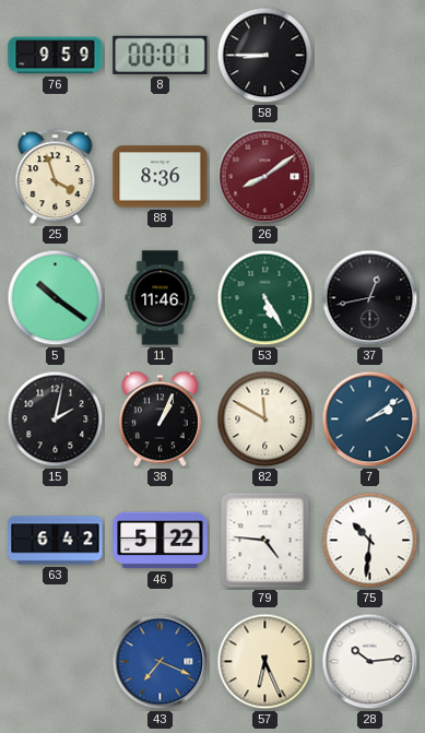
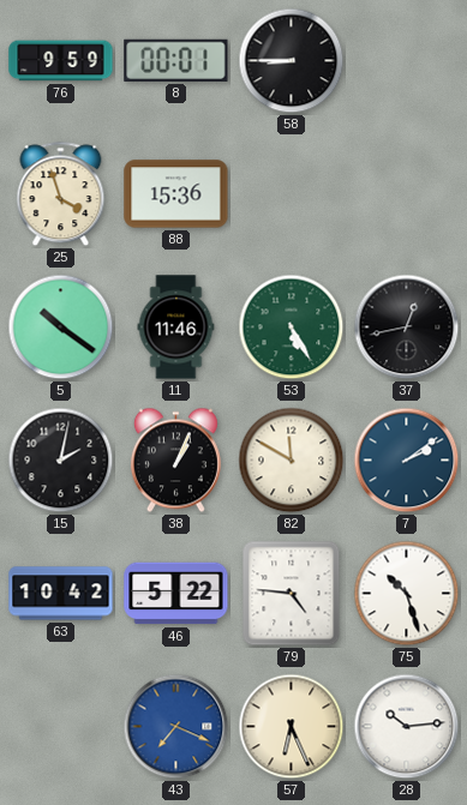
88: 8:36 -> 15:36 (176, 194)
26: 8:09 -> none (265, 177)
63: 6:42 -> 10:42 (61, 594)
75: 10:31 -> 10:27 (407, 594)
